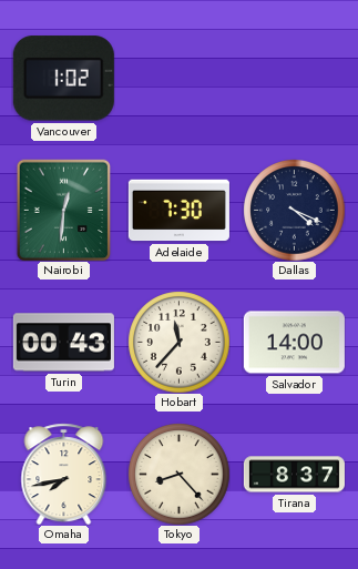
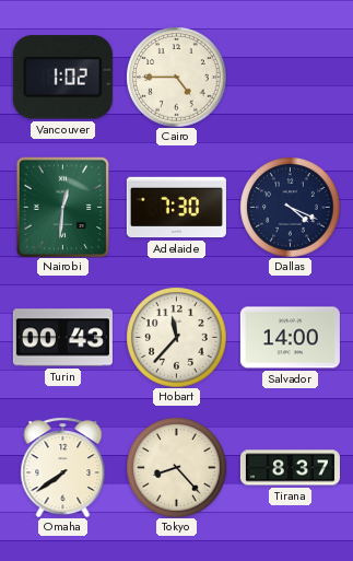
Cairo: none -> 4:45 (176, 77)
Omaha: 7:43 -> 7:39 (63, 467)
